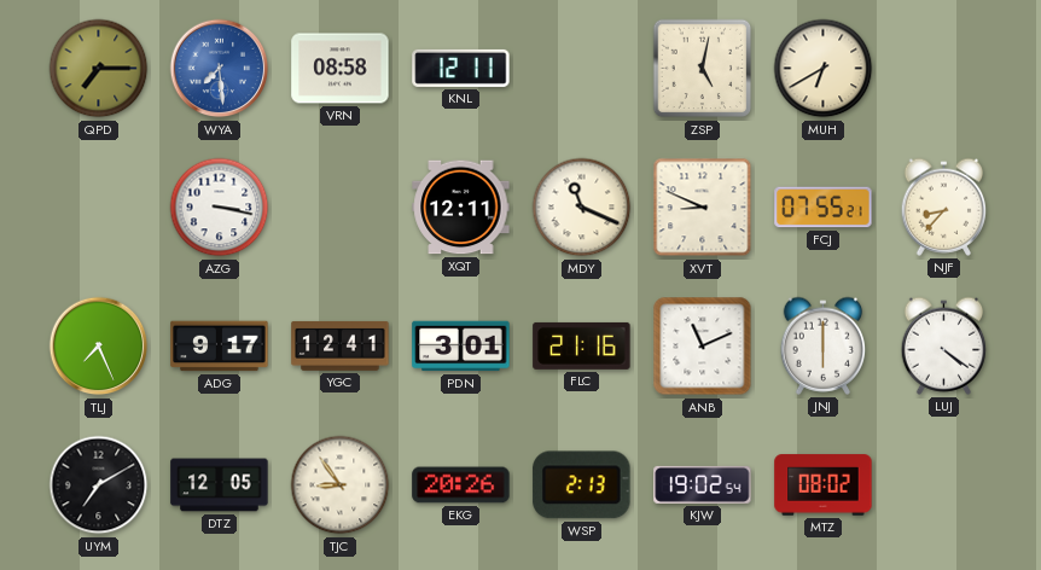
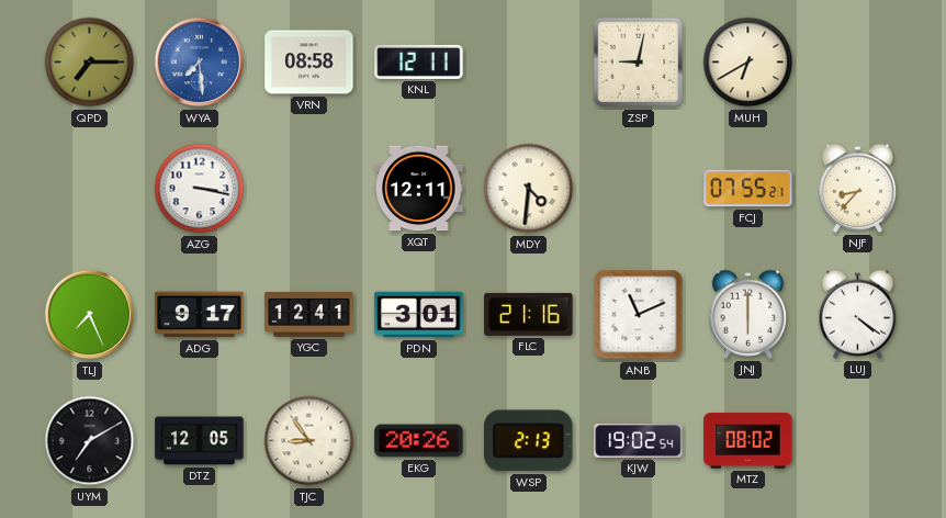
ZSP: 5:02 -> 9:02 (639, 63)
MDY: 11:19 -> 4:31 (529, 189)
XVT: 8:49 -> none (703, 208)
